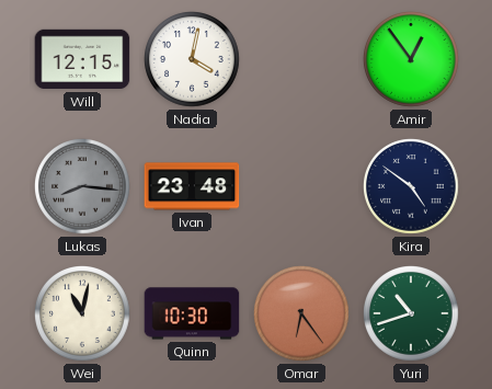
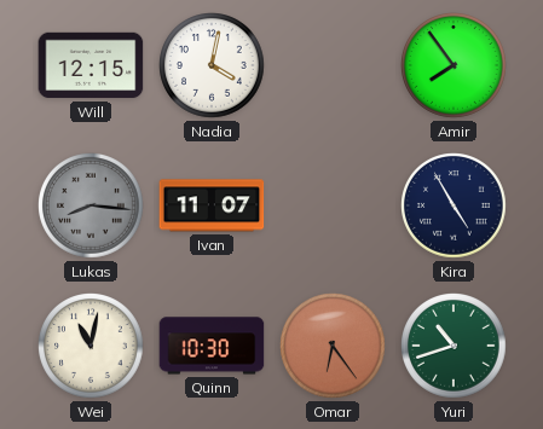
Amir: 12:54 -> 7:54 (455, 66)
Ivan: 23:48 -> 11:07 (212, 205)
Kira: 4:51 -> 4:55 (455, 207)
